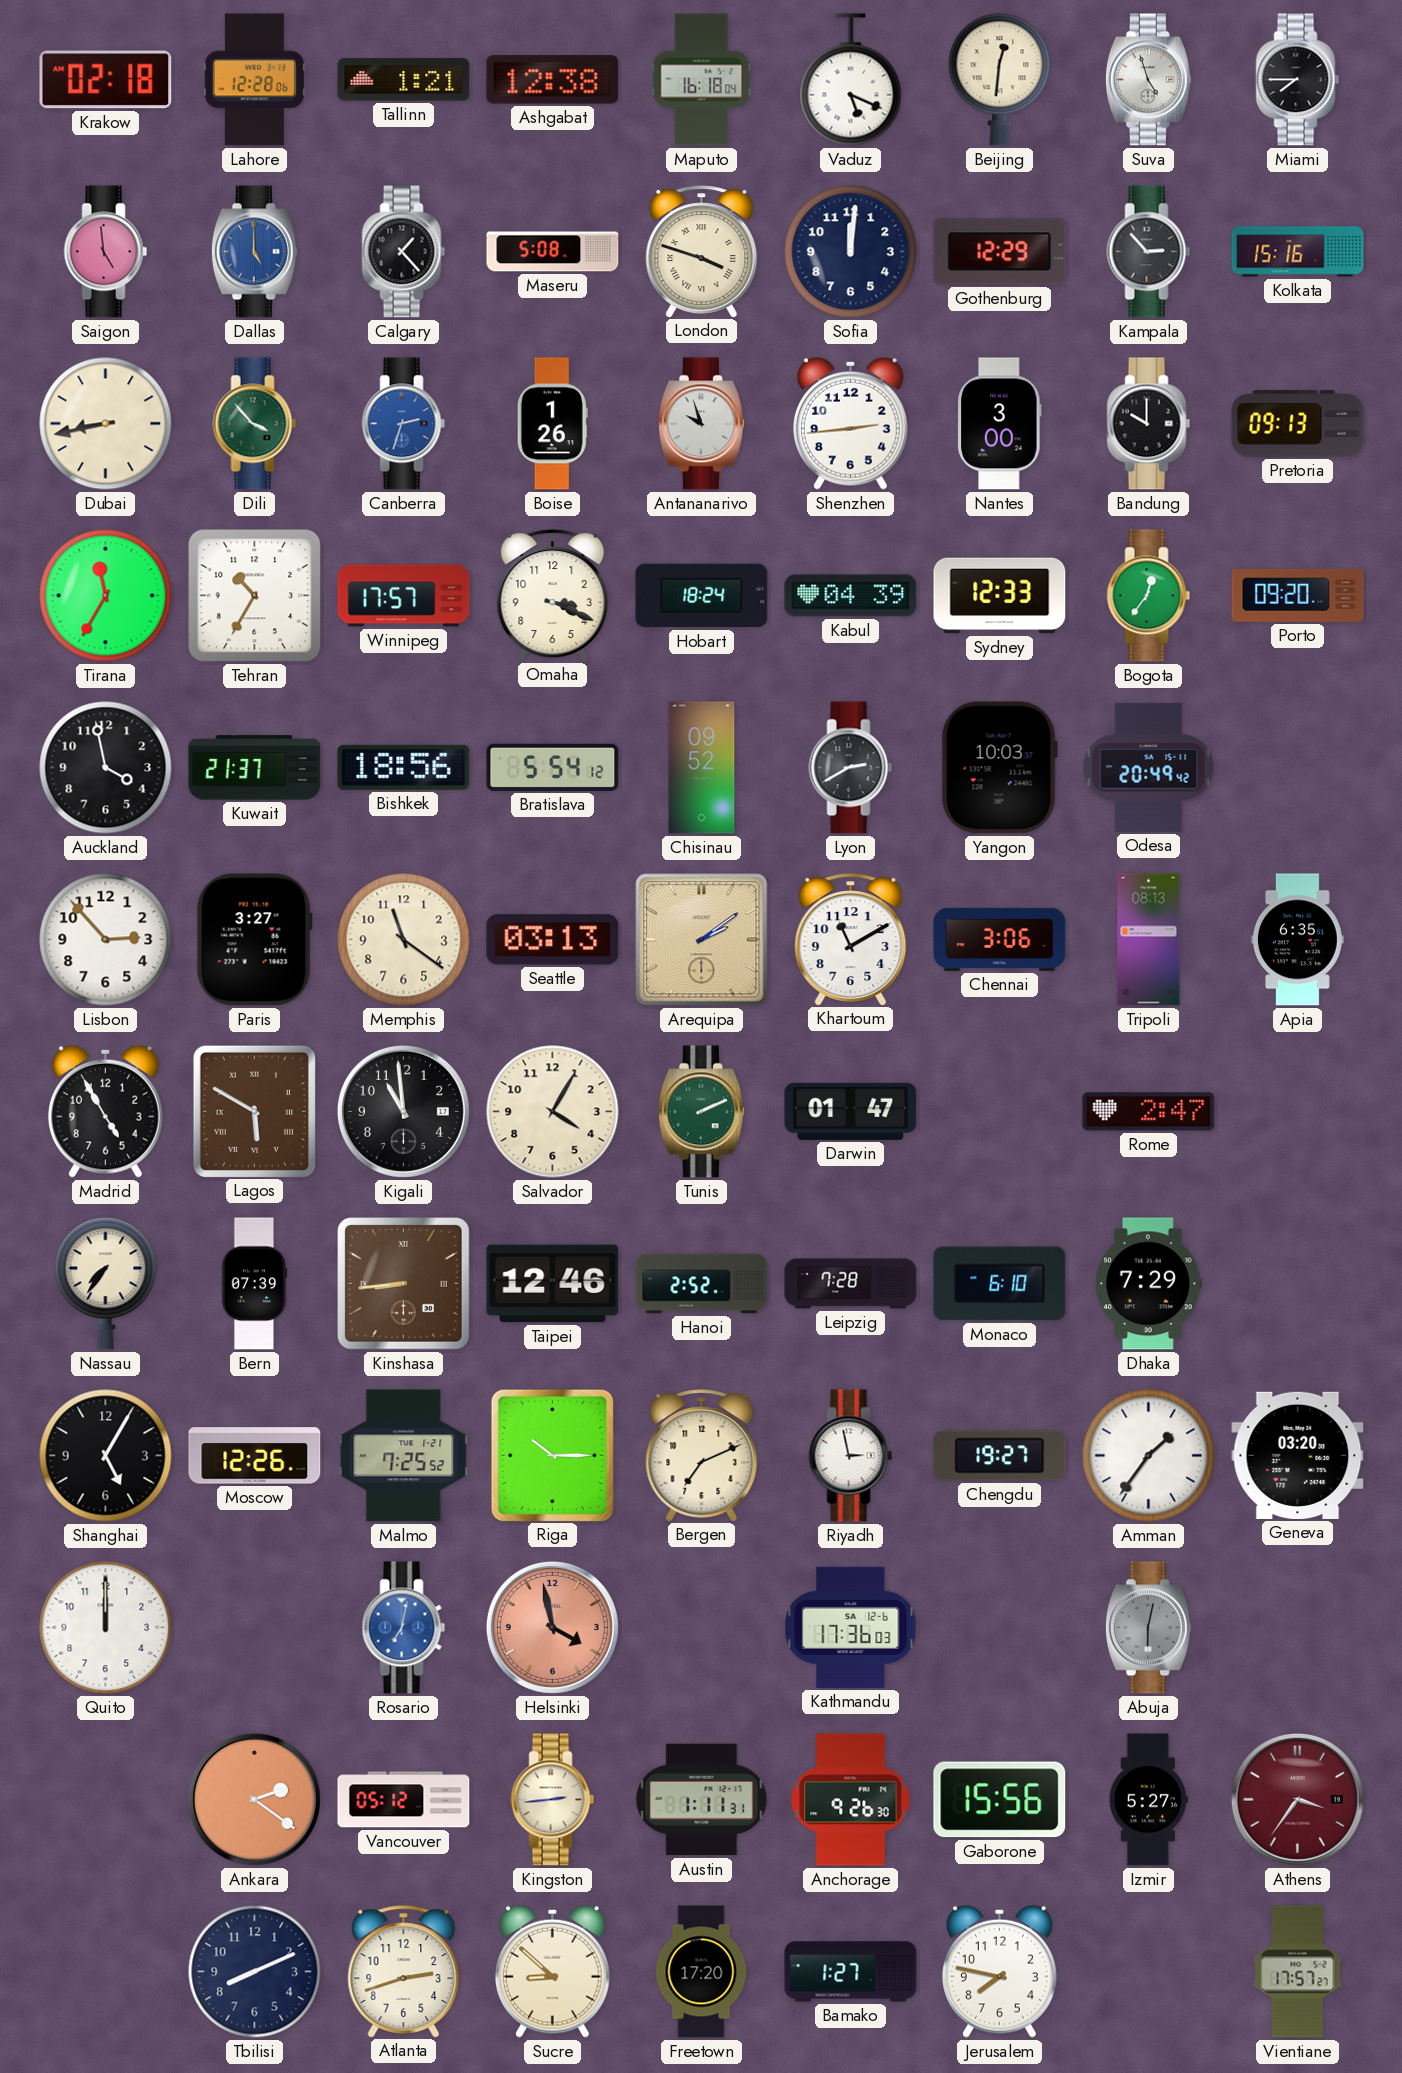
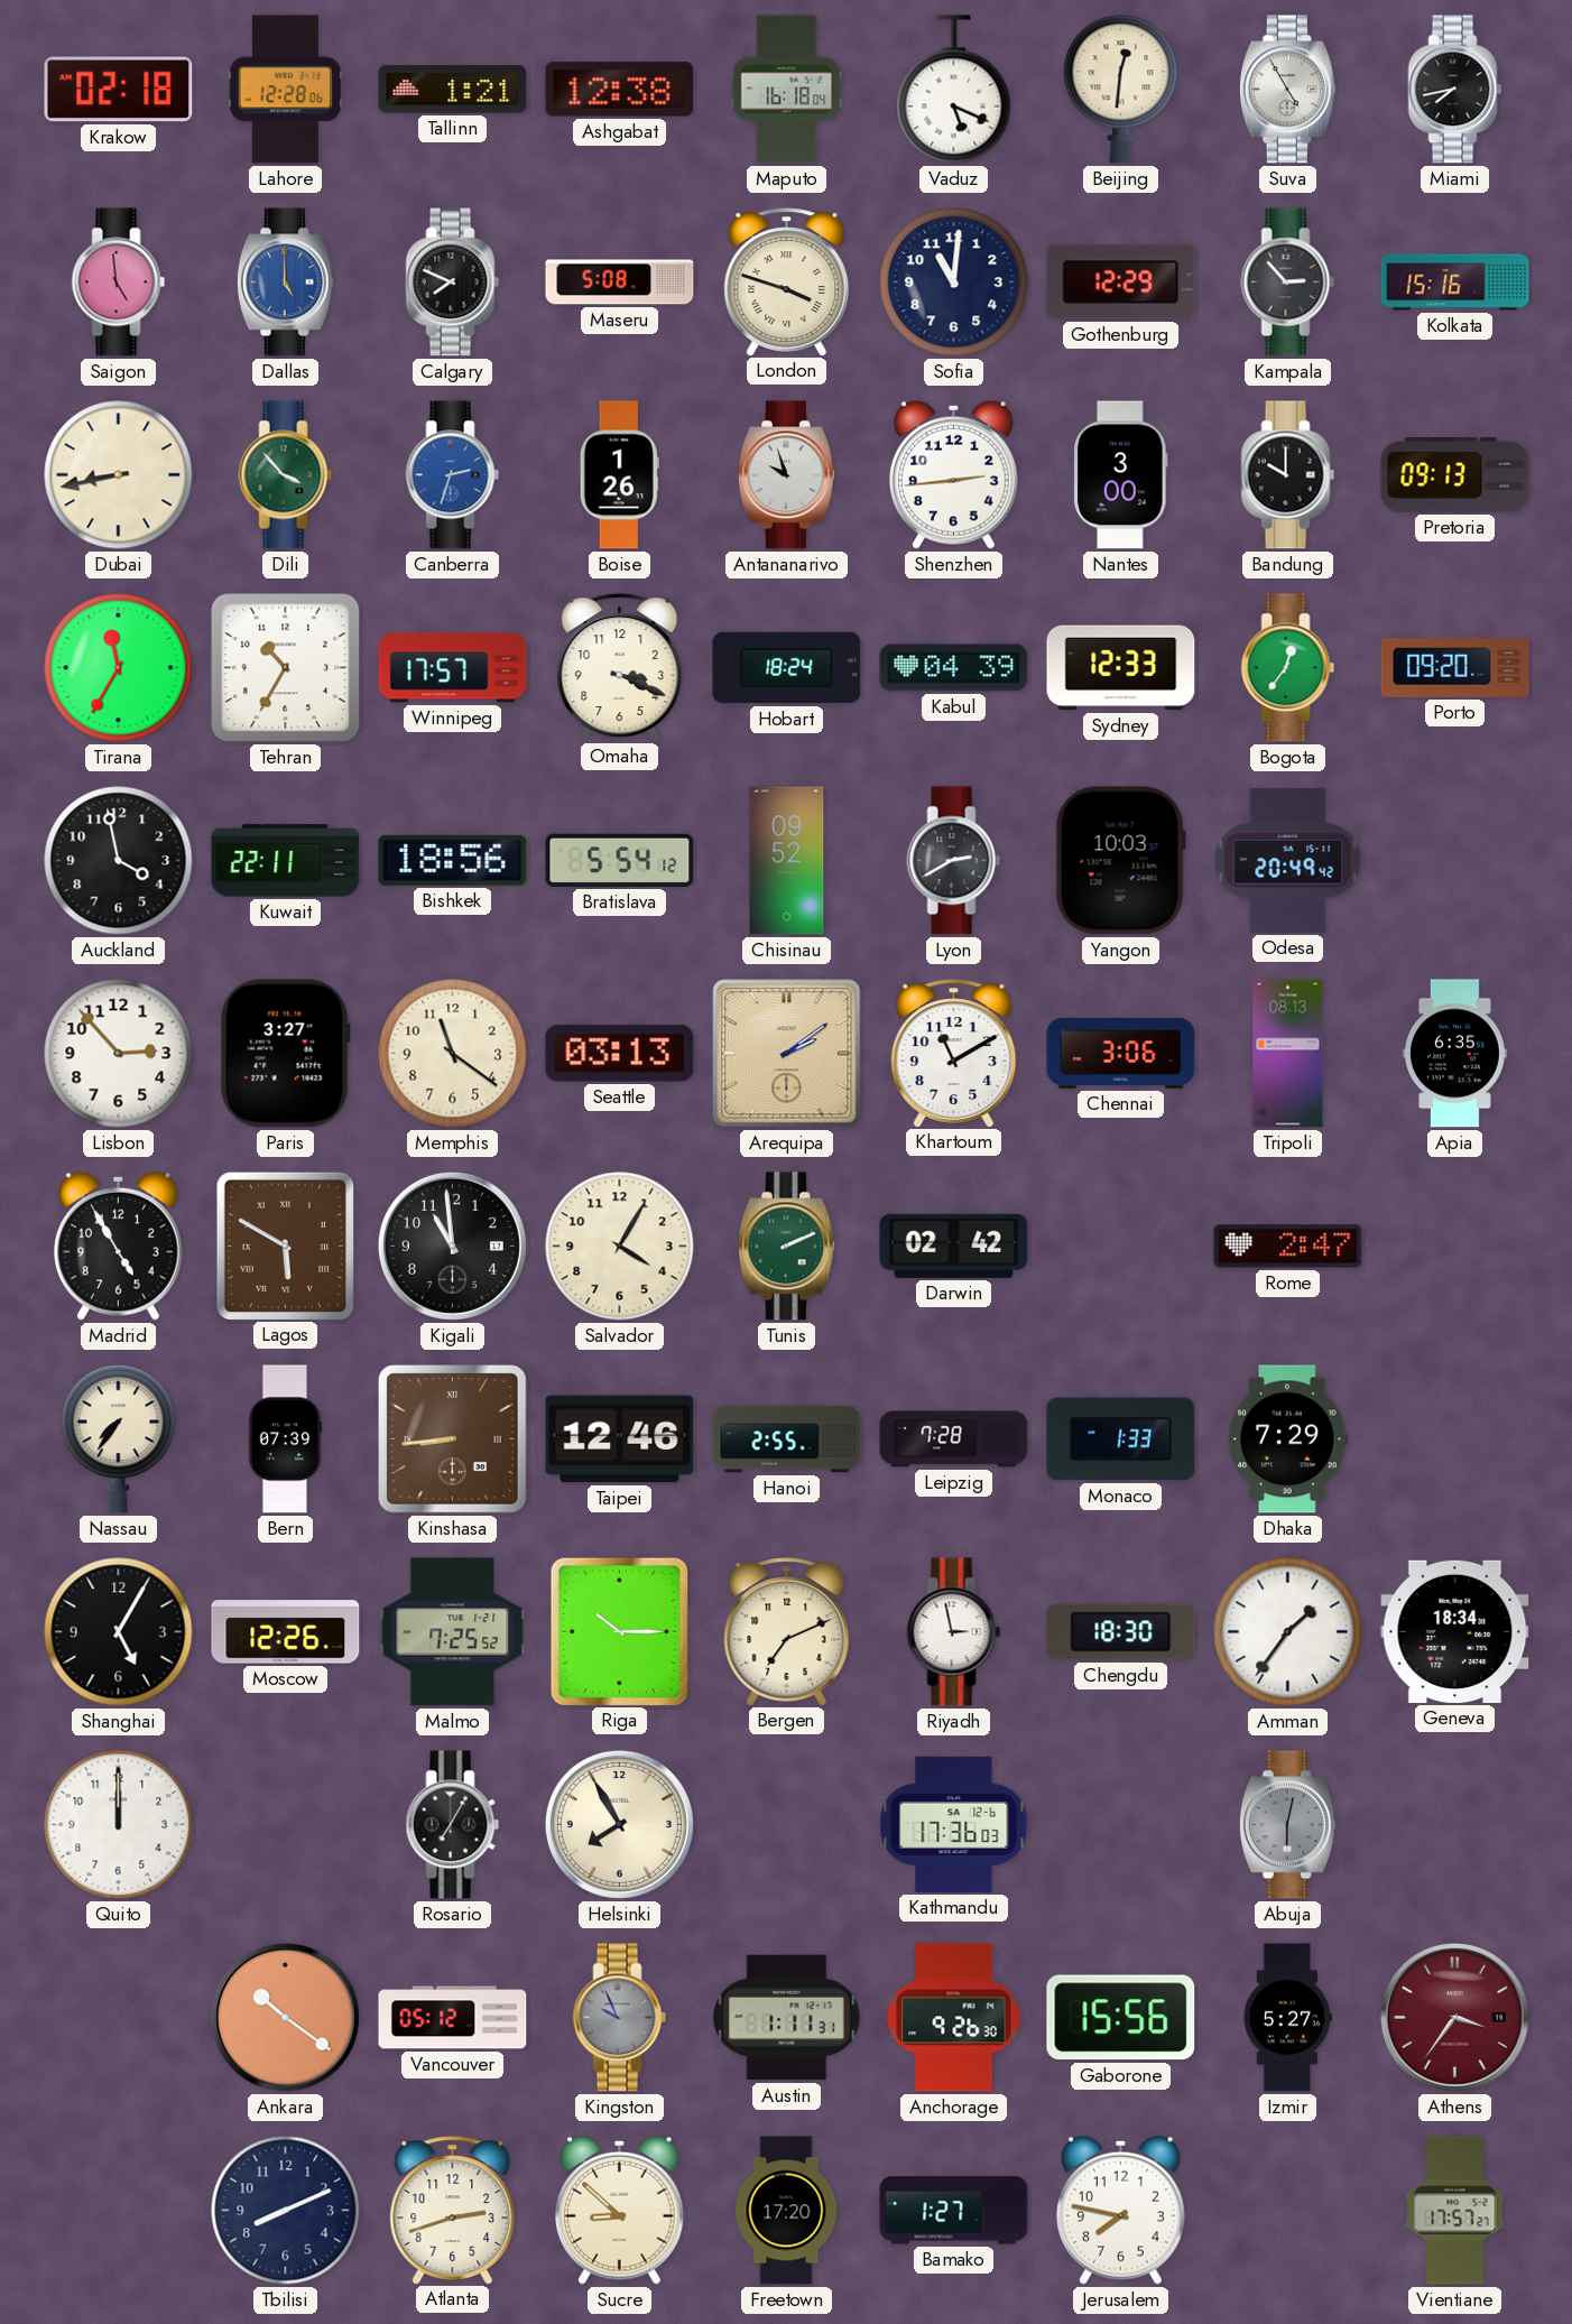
Suva: 4:57 -> 4:55 (1287, 90)
Miami: 7:45 -> 7:43 (1455, 90)
Calgary: 1:23 -> 7:49 (453, 283)
Sofia: 12:01 -> 11:01 (954, 283)
Kuwait: 21:37 -> 22:11 (286, 861)
Darwin: 01:47 -> 02:42 (954, 1246)
Hanoi: 2:52 -> 2:55 (787, 1439)
Monaco: 6:10 -> 1:33 (1121, 1439)
Chengdu: 19:27 -> 18:30 (1121, 1632)
Geneva: 03:20 -> 18:34 (1455, 1631)
Rosario: 7:02 -> 7:05 (453, 1825)
Rosario dial: blue -> black (453, 1825)
Helsinki: 3:58 -> 7:55 (619, 1824)
Helsinki dial: salmon -> cream (619, 1824)
Ankara: 2:21 -> 10:21 (285, 2017)
Kingston: 2:44 -> 9:56 (620, 2018)
Kingston dial: cream -> grey (620, 2018)
